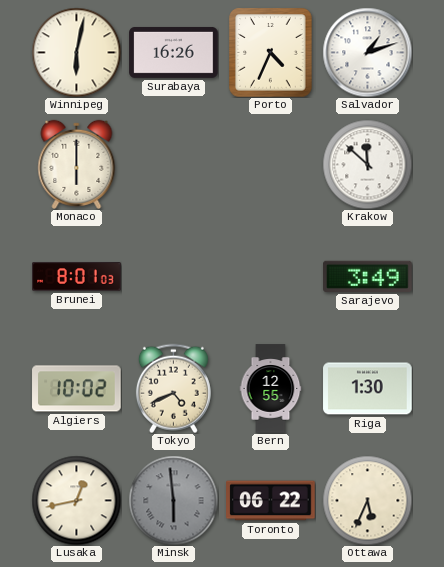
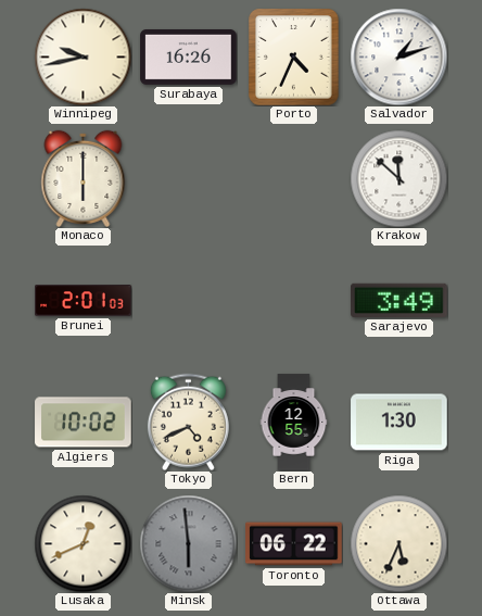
Winnipeg: 6:02 -> 9:43 (83, 56)
Brunei: 8:01 -> 2:01 (84, 301)
Lusaka: 12:43 -> 12:41 (83, 543)
